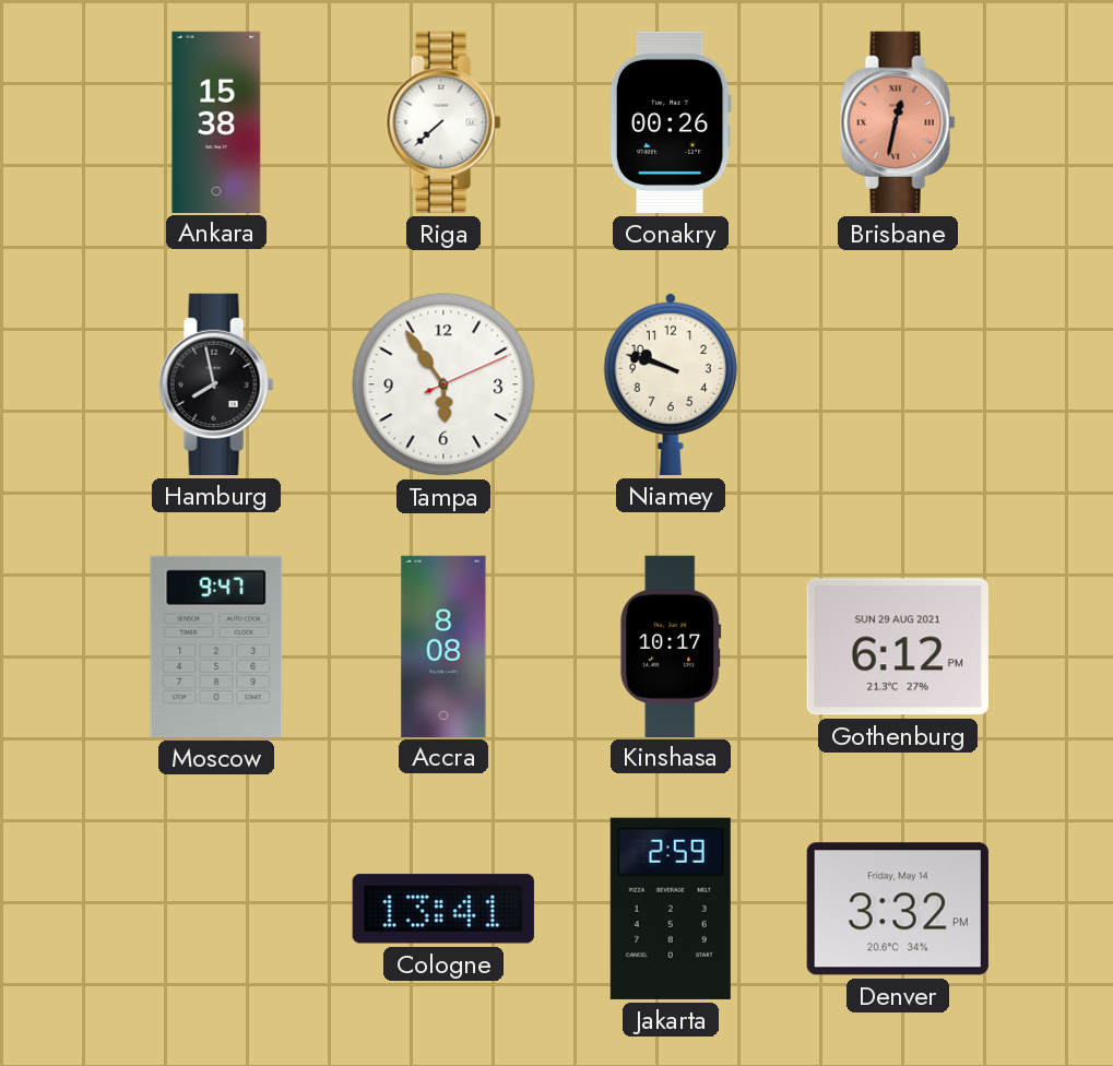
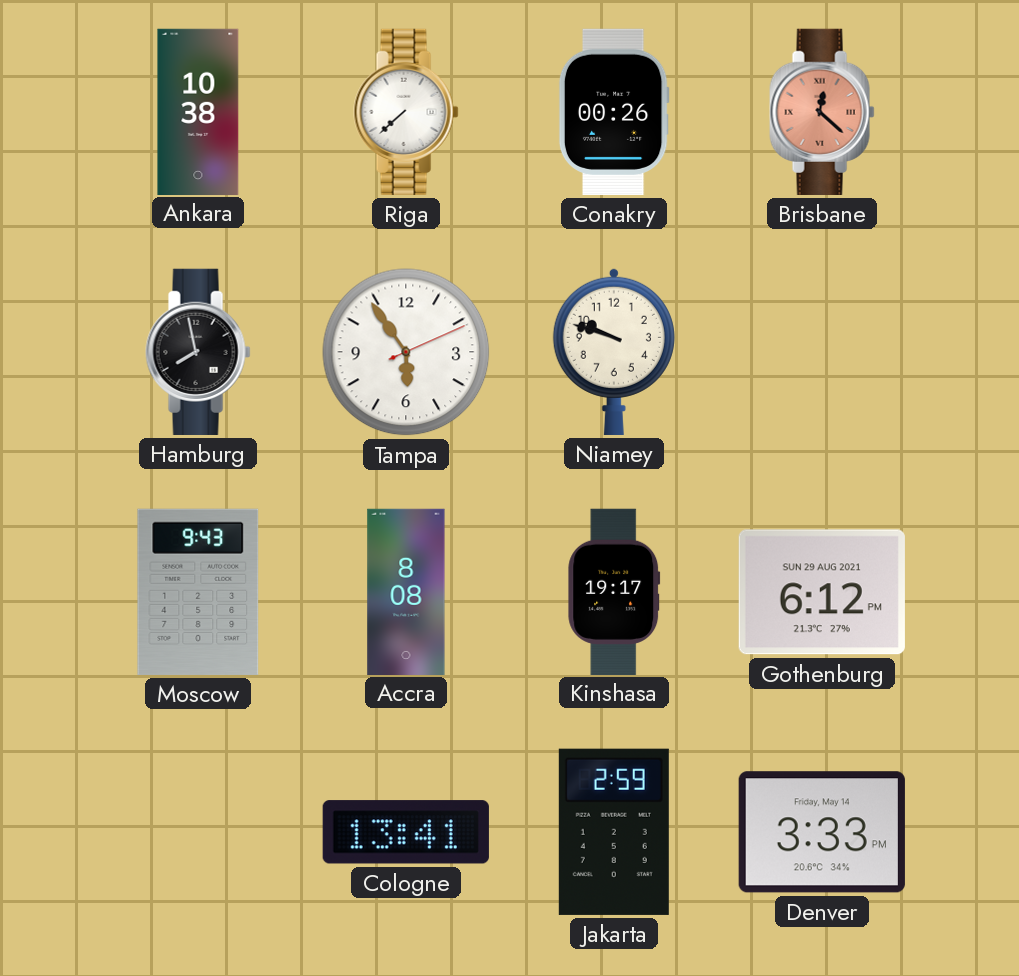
Ankara: 15:38 -> 10:38 (198, 111)
Brisbane: 12:32 -> 12:22 (822, 112)
Moscow: 9:47 -> 9:43 (198, 592)
Kinshasa: 10:17 -> 19:17 (614, 591)
Denver: 3:32 -> 3:33 (822, 832)
